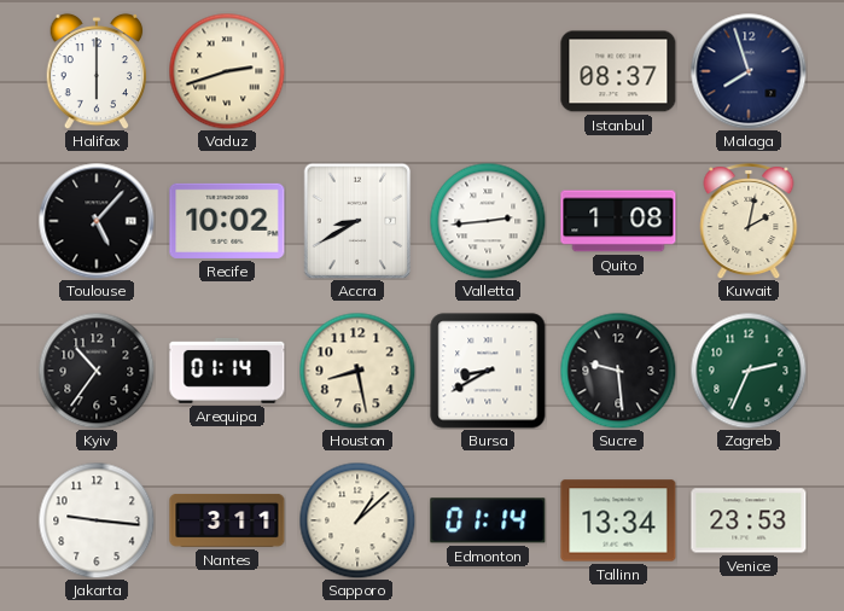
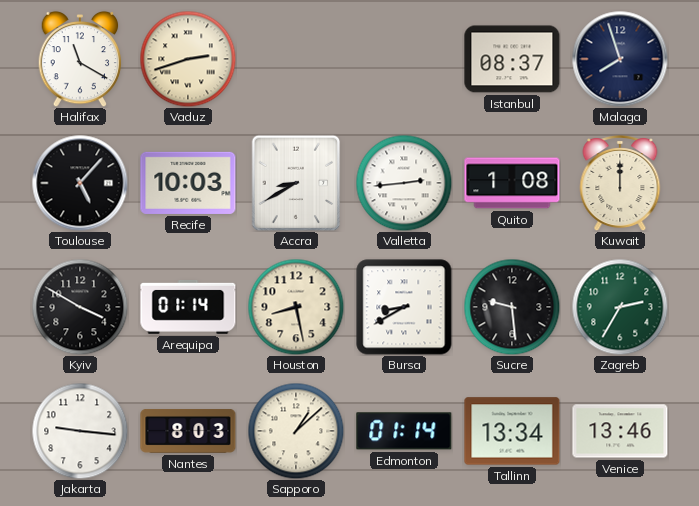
Halifax: 6:00 -> 11:20 (80, 59)
Recife: 10:02 -> 10:03 (188, 183)
Kuwait: 2:02 -> 12:00 (620, 184)
Kyiv: 10:36 -> 3:50 (80, 307)
Zagreb: 2:34 -> 2:35 (620, 307)
Nantes: 3:11 -> 8:03 (188, 432)
Venice: 23:53 -> 13:46 (620, 431)
